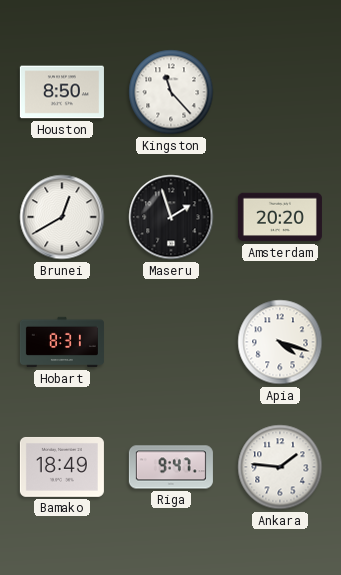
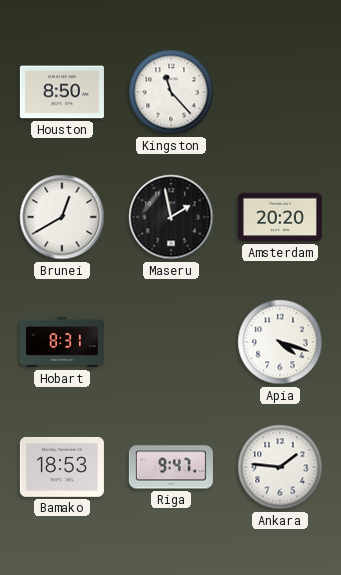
Maseru: 1:57 -> 1:58 (171, 217)
Bamako: 18:49 -> 18:53 (62, 467)
